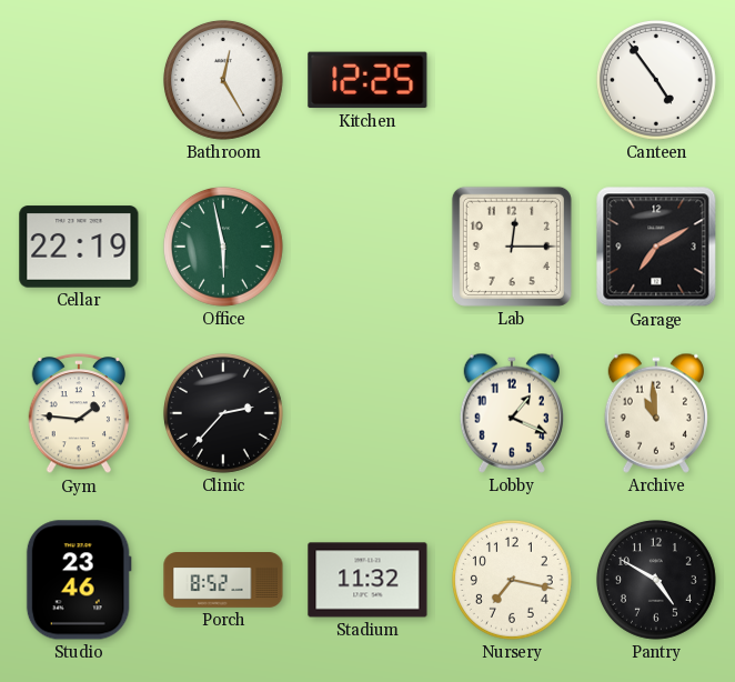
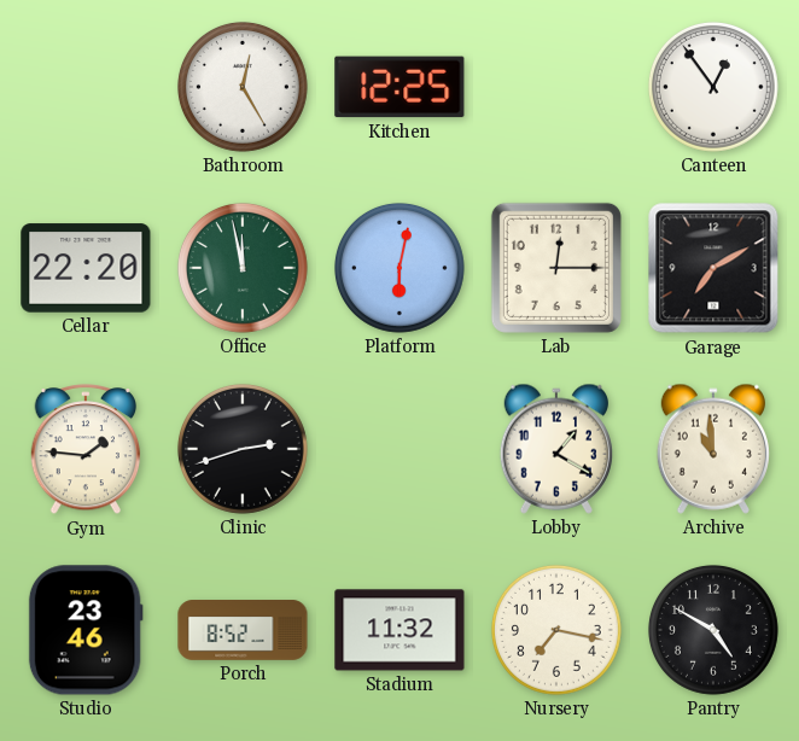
Canteen: 4:54 -> 12:54 (713, 87)
Cellar: 22:19 -> 22:20 (86, 268)
Office: 5:58 -> 11:58 (243, 268)
Platform: none -> 6:02 (400, 268)
Clinic: 2:37 -> 2:42 (243, 449)
Lobby: 1:19 -> 1:20 (556, 449)
